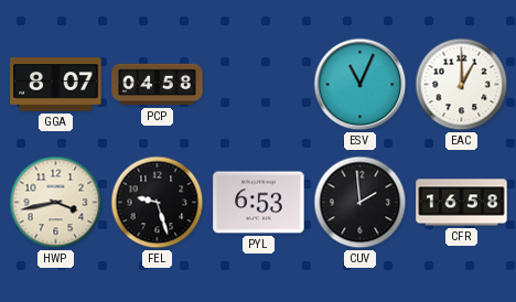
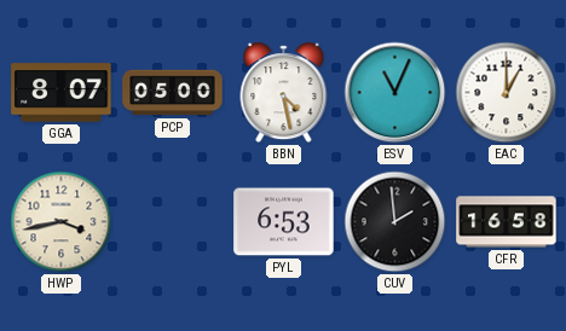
PCP: 04:58 -> 05:00 (173, 93)
BBN: none -> 4:28 (284, 93)
FEL: 9:27 -> none (158, 203)
